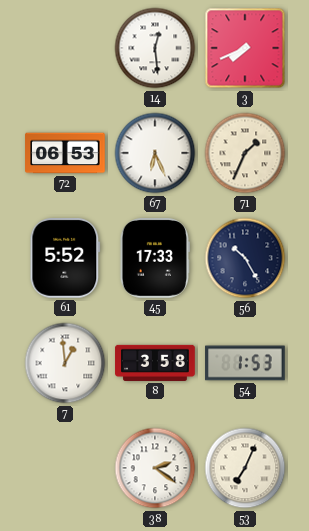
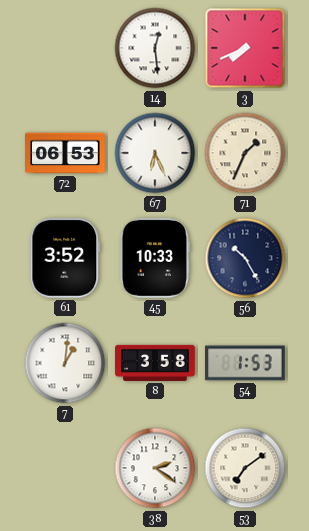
61: 5:52 -> 3:52 (65, 259)
45: 17:33 -> 10:33 (155, 258)
7: 12:59 -> 1:01 (65, 363)
53: 7:04 -> 7:09 (245, 468)
